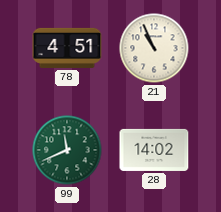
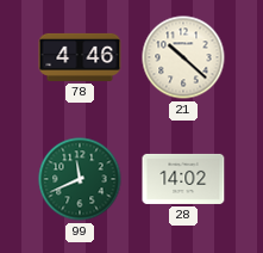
78: 4:51 -> 4:46 (80, 57)
21: 10:56 -> 10:22 (183, 57)
